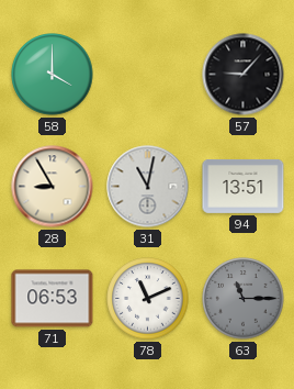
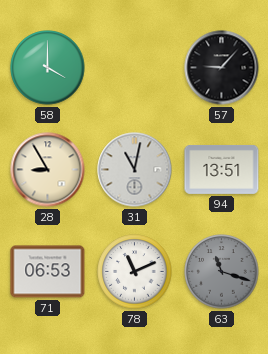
63: 11:15 -> 11:18 (222, 272)
